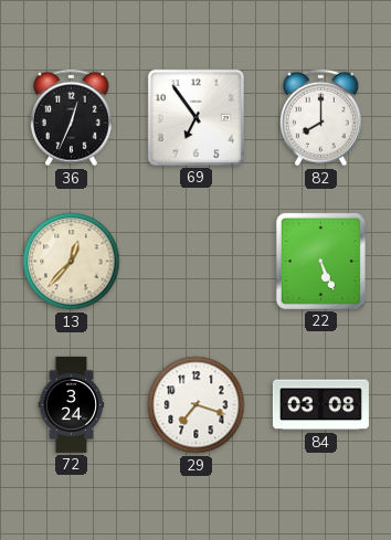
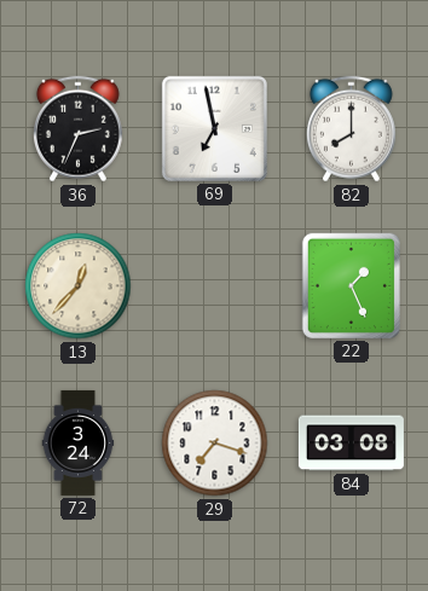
36: 12:34 -> 2:34 (77, 129)
69: 6:54 -> 6:58 (214, 128)
22: 5:26 -> 1:26 (351, 285)
